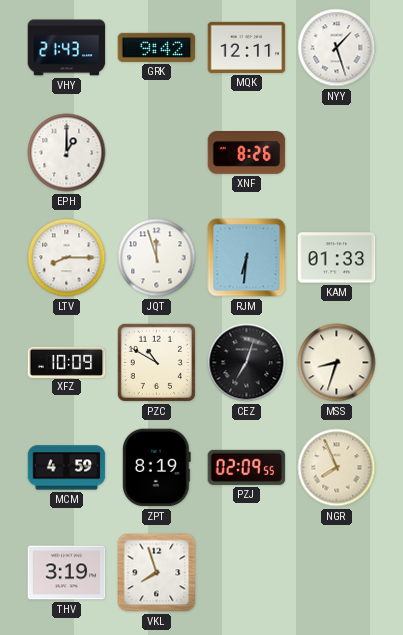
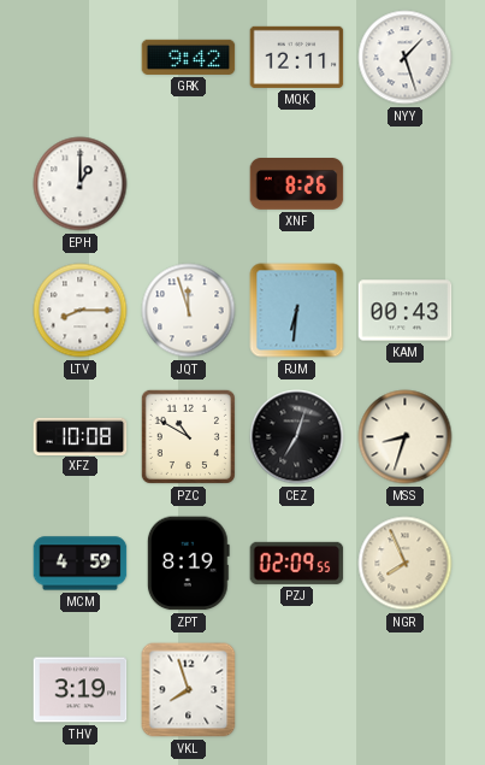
VHY: 21:43 -> none (67, 48)
KAM: 01:33 -> 00:43 (406, 311)
XFZ: 10:09 -> 10:08 (81, 436)
